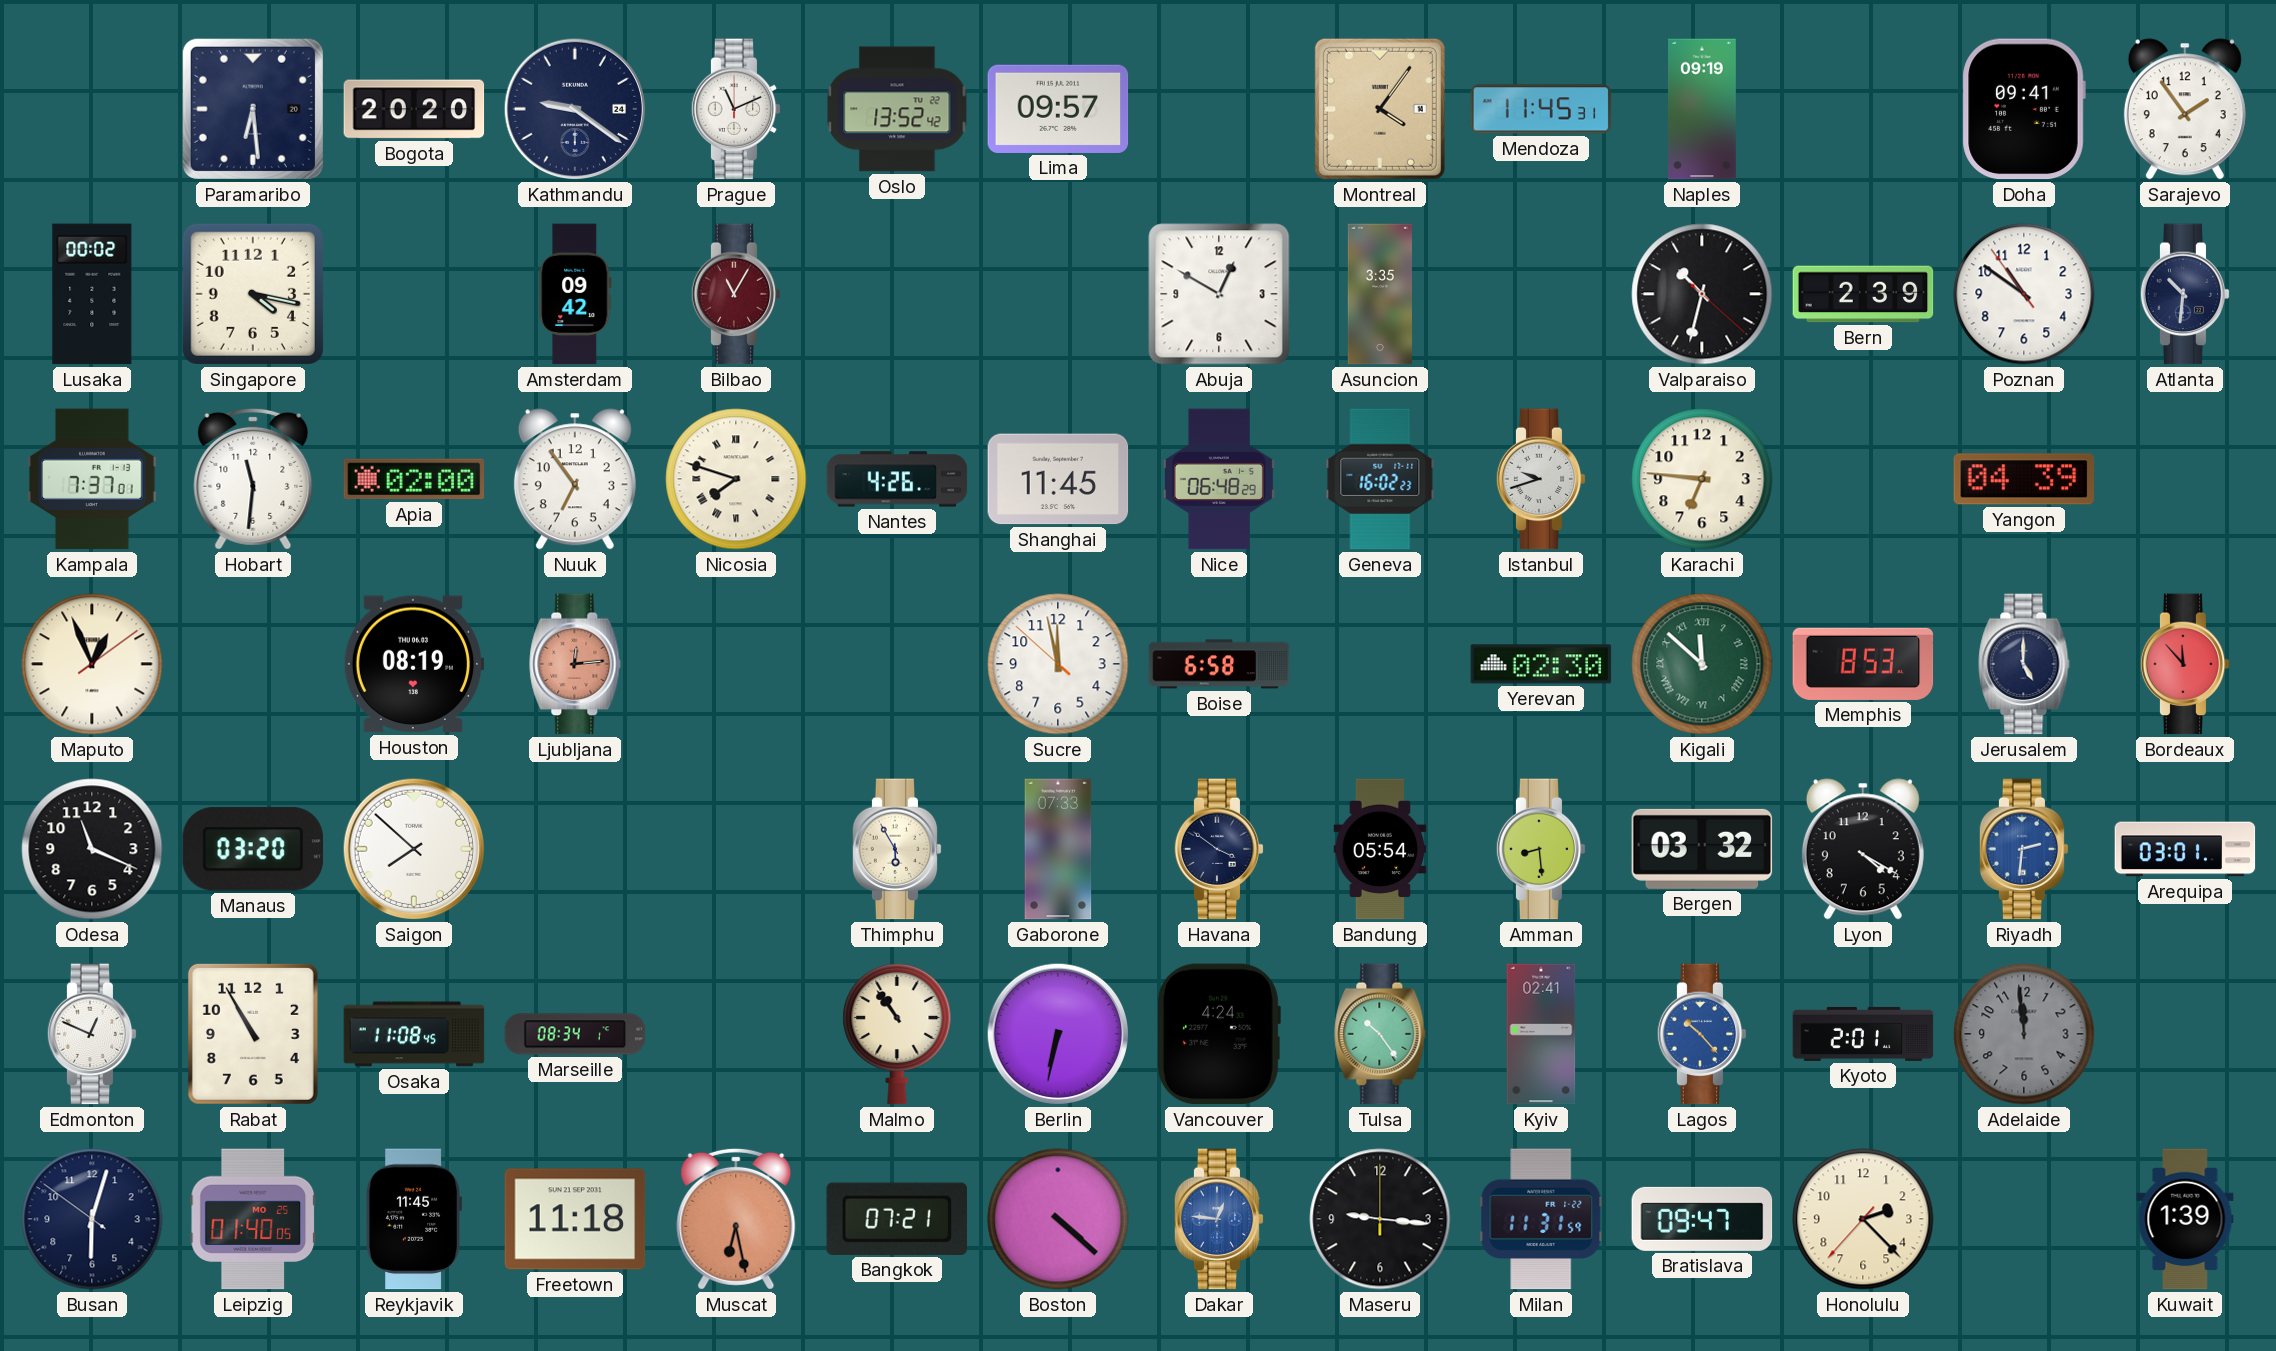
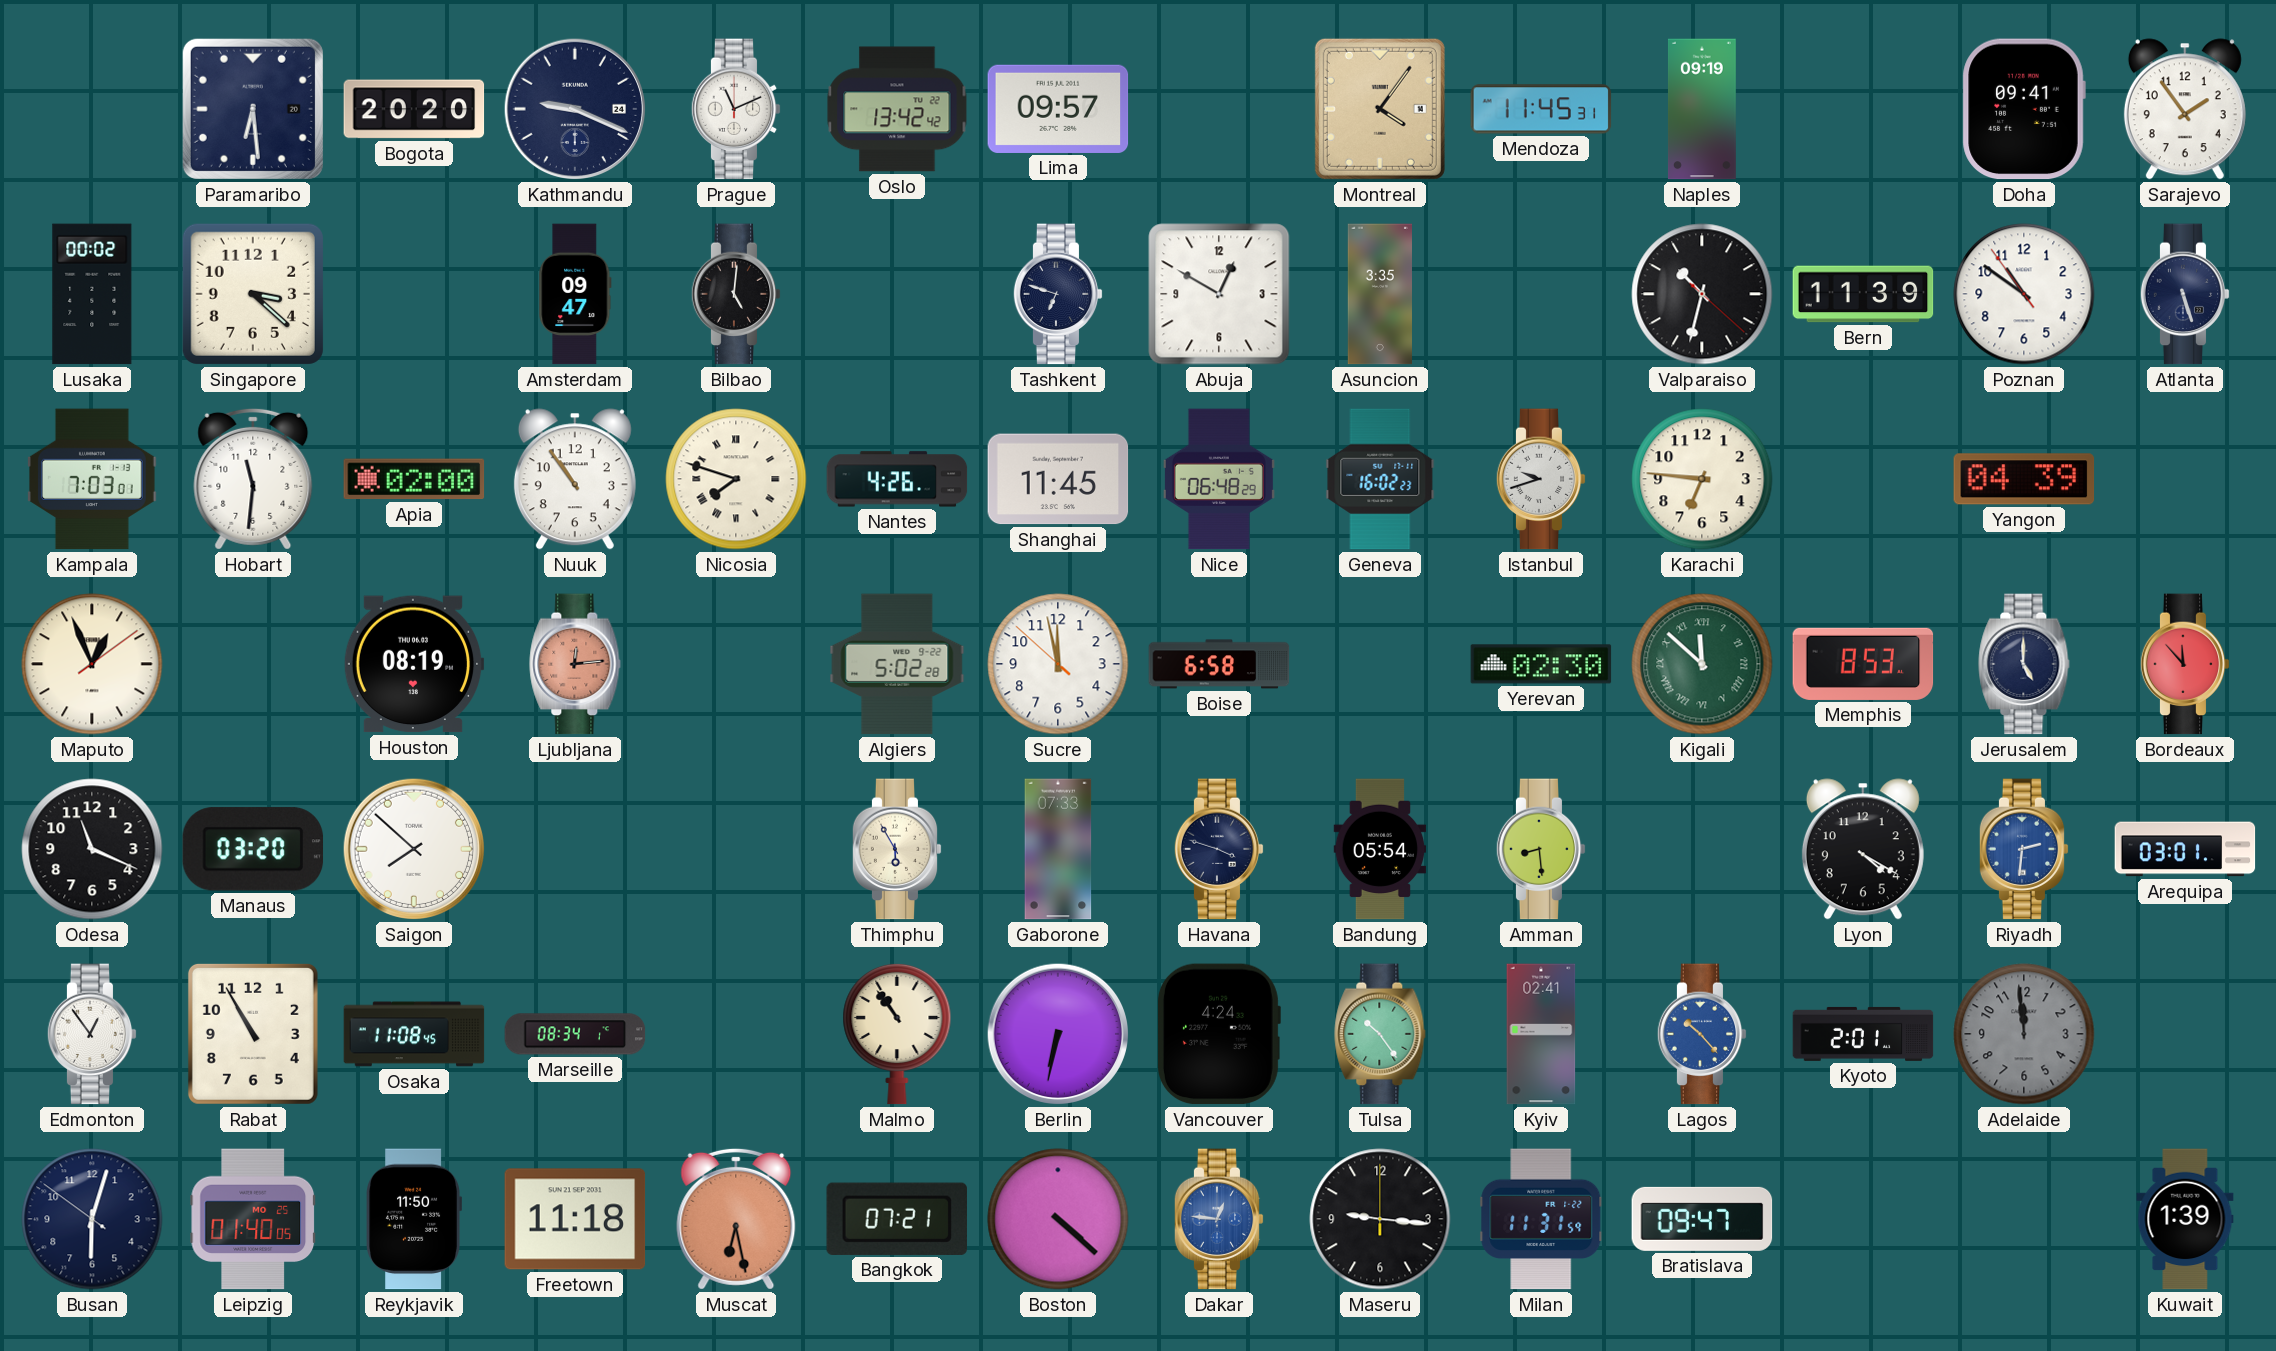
Kathmandu: 9:21 -> 9:19 (575, 109)
Oslo: 13:52 -> 13:42 (897, 109)
Singapore: 4:17 -> 3:22 (253, 294)
Amsterdam: 09:42 -> 09:47 (575, 294)
Bilbao: 11:05 -> 5:01 (736, 294)
Bilbao dial: burgundy -> black (736, 294)
Tashkent: none -> 6:48 (1058, 294)
Bern: 2:39 -> 11:39 (1863, 294)
Atlanta: 10:31 -> 5:27 (2185, 294)
Kampala: 7:37 -> 7:03 (93, 479)
Nuuk: 6:54 -> 10:54 (575, 479)
Algiers: none -> 5:02 (897, 664)
Havana: 3:51 -> 3:48 (1219, 849)
Bergen: 03:32 -> none (1702, 849)
Edmonton: 12:49 -> 12:54 (92, 1034)
Reykjavik: 11:45 -> 11:50 (413, 1219)
Honolulu: 2:22 -> none (1863, 1219)
